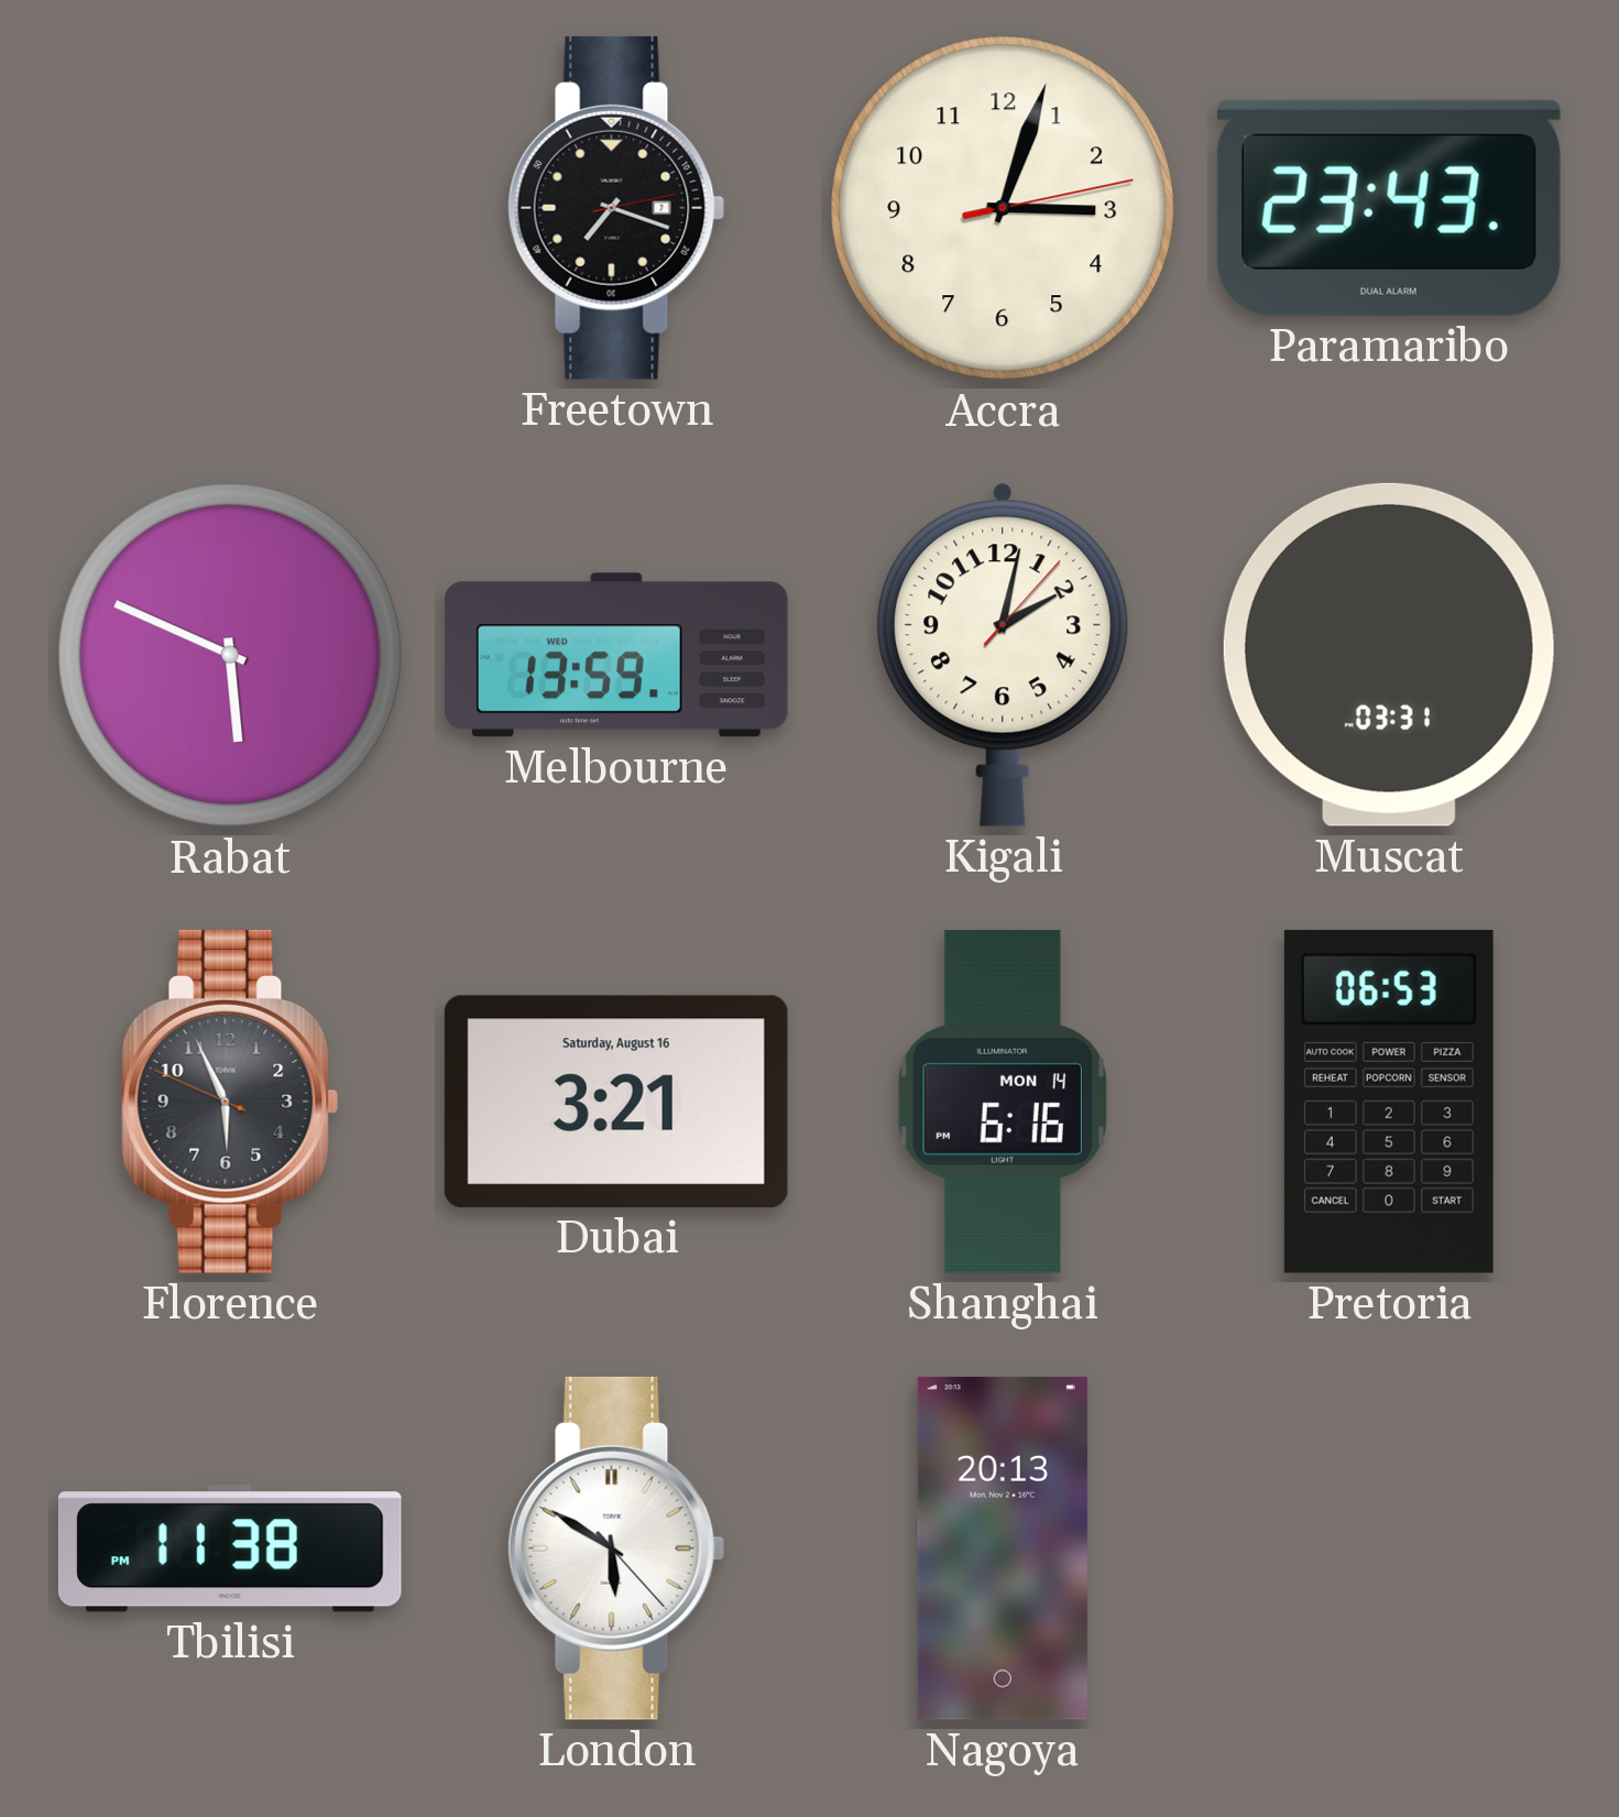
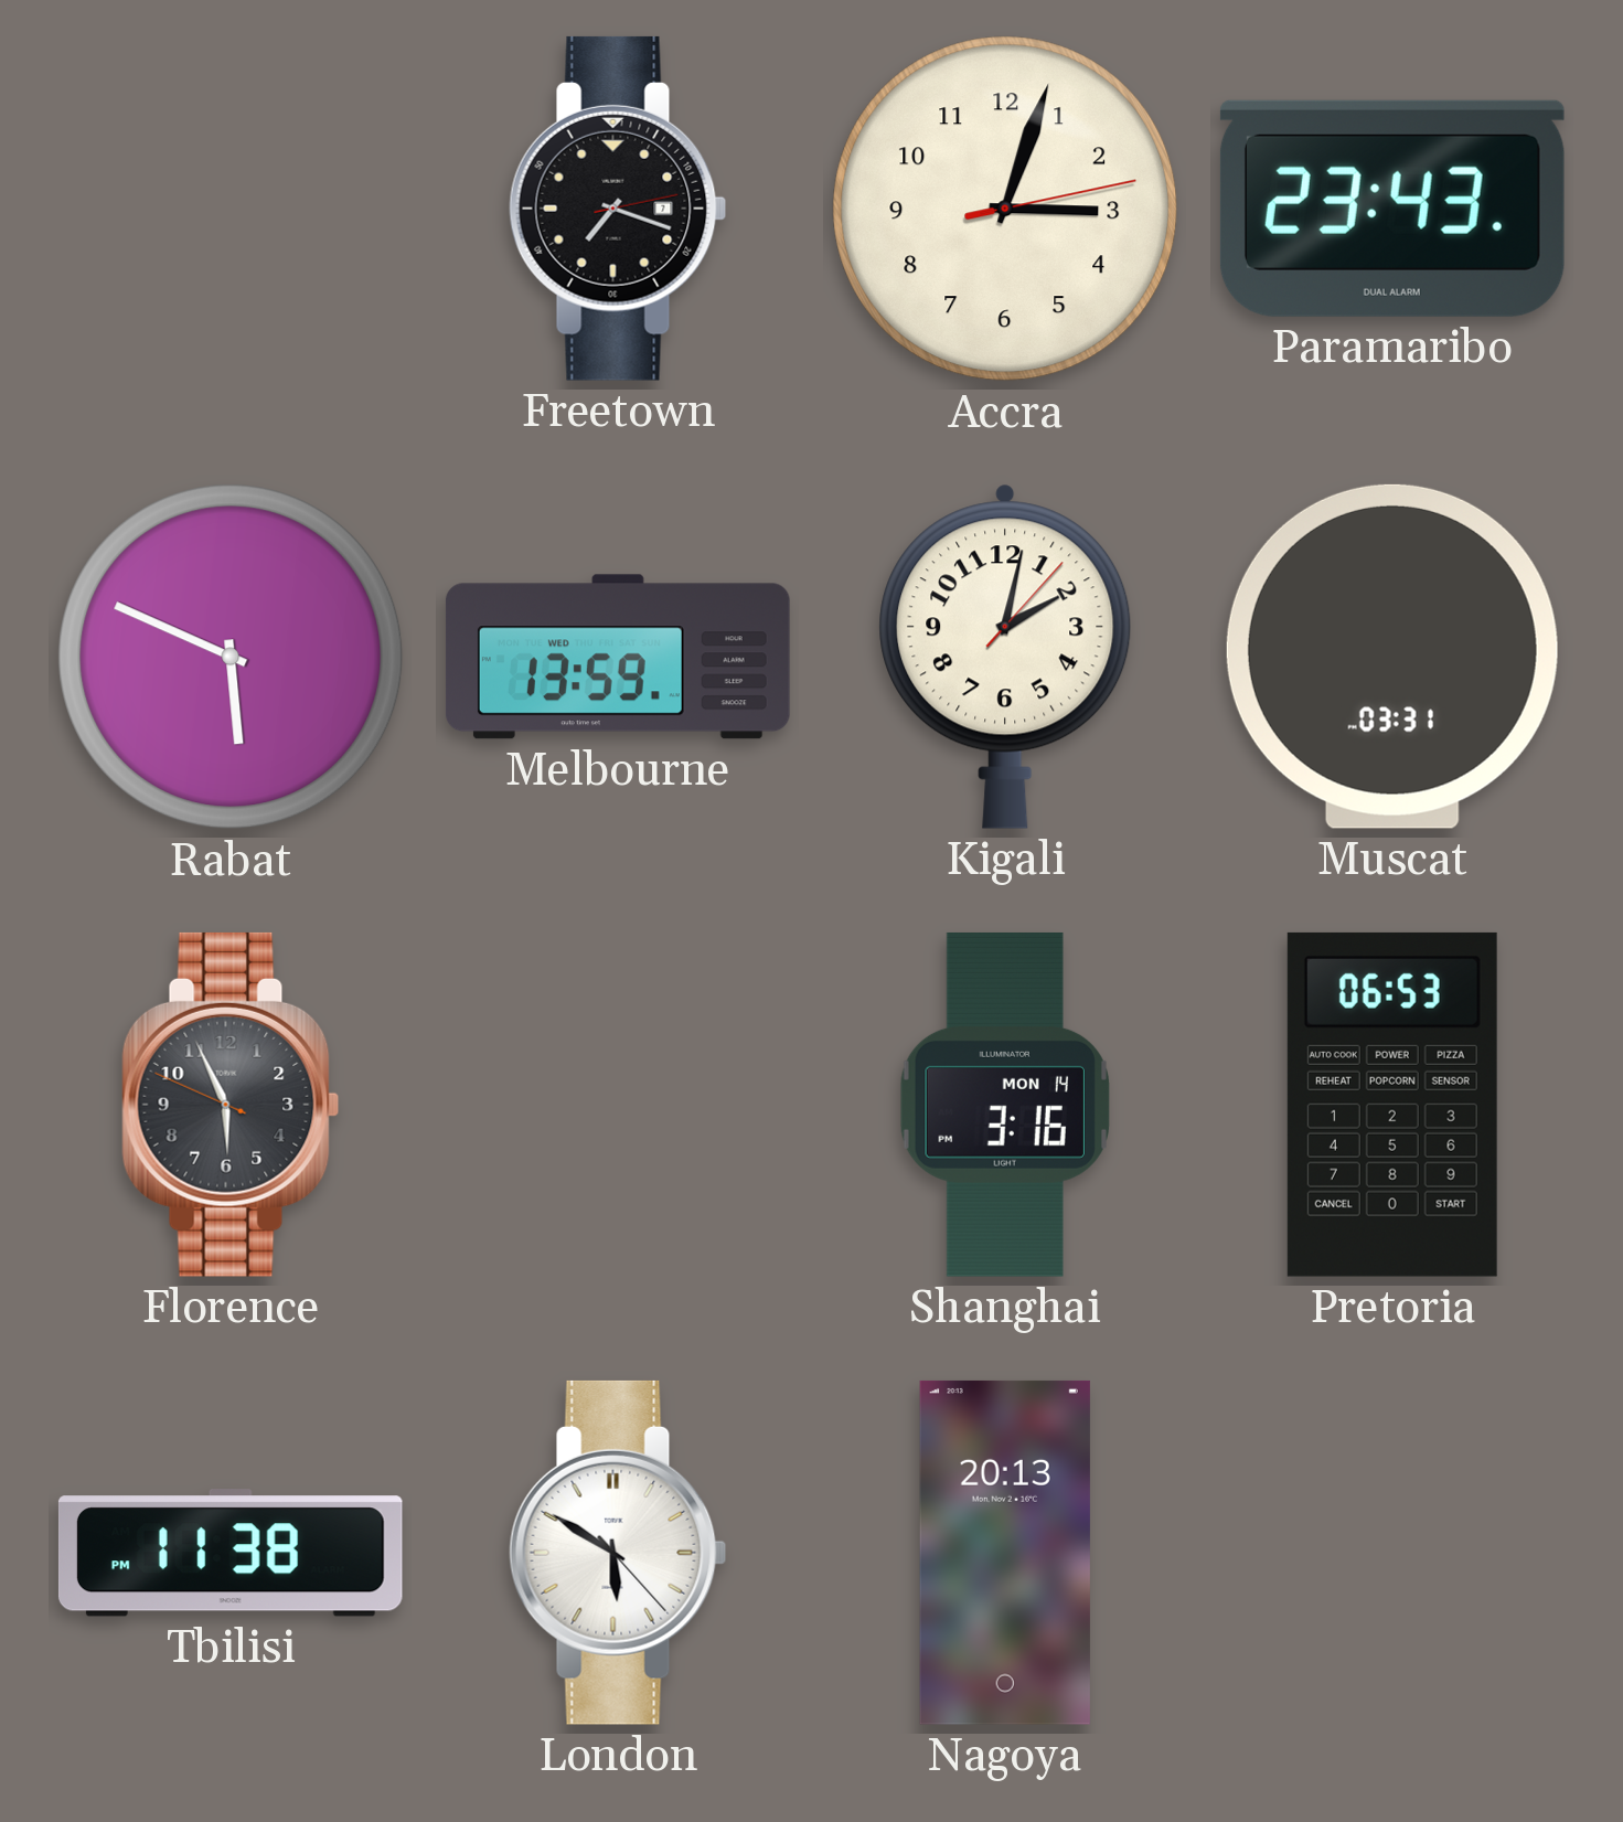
Dubai: 3:21 -> none (616, 1102)
Shanghai: 6:16 -> 3:16 (1005, 1105)
